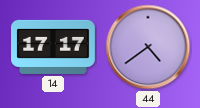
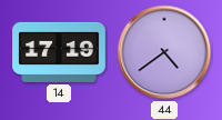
14: 17:17 -> 17:19 (60, 52)
